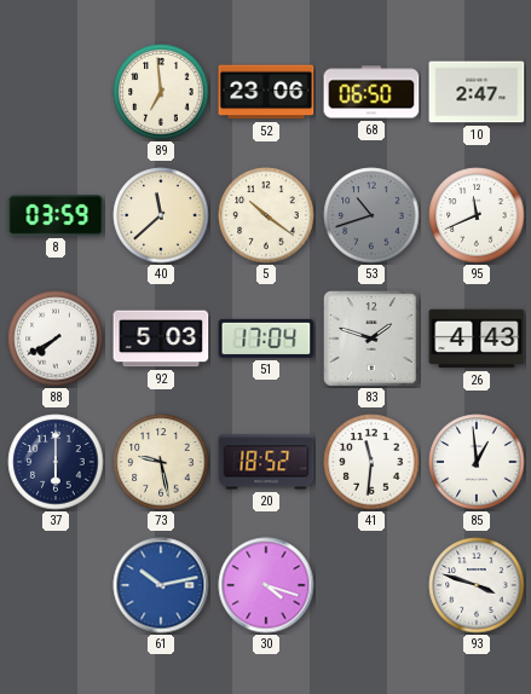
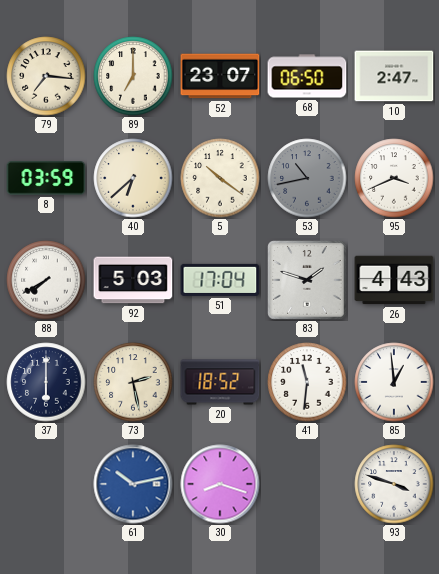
79: none -> 7:16 (46, 76)
89: 6:59 -> 7:00 (133, 76)
52: 23:06 -> 23:07 (220, 76)
40: 11:38 -> 6:38 (133, 178)
53: 10:42 -> 10:43 (307, 178)
95: 11:41 -> 3:41 (394, 178)
73: 9:28 -> 2:28 (133, 382)
30: 4:18 -> 8:18 (220, 484)
